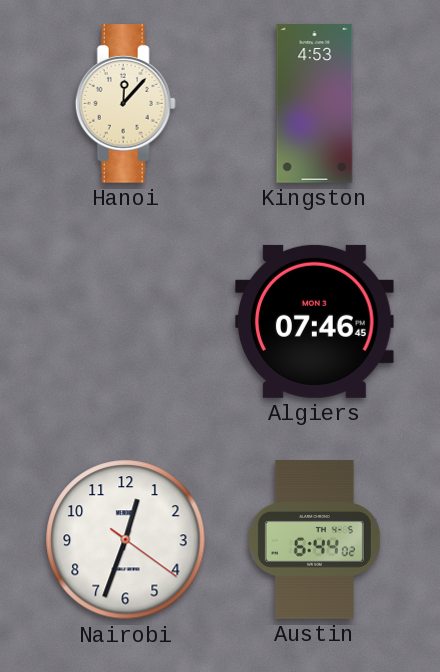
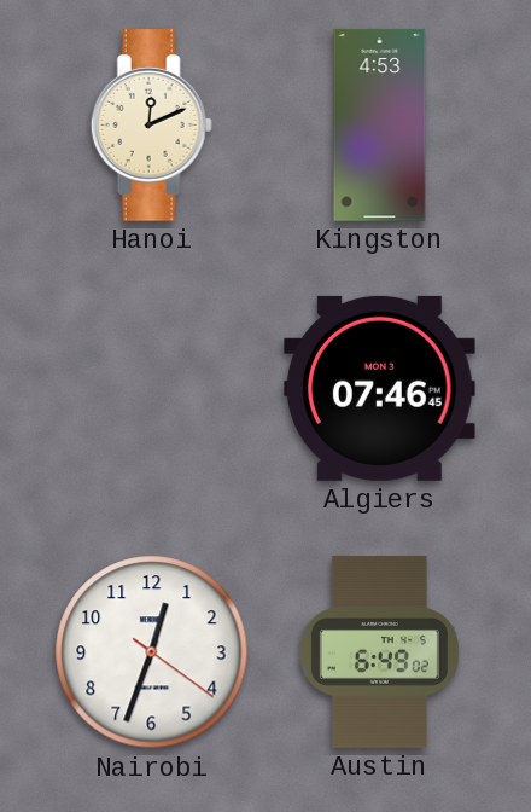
Hanoi: 12:07 -> 12:11 (151, 126)
Austin: 6:44 -> 6:49 (379, 652)
